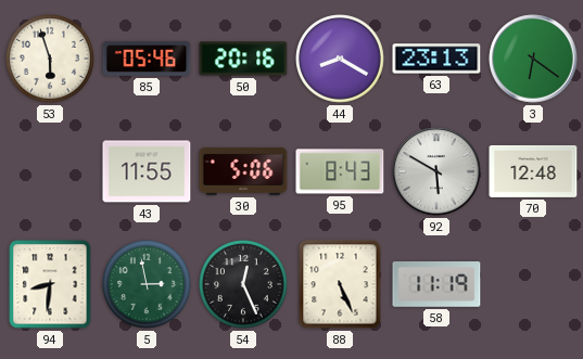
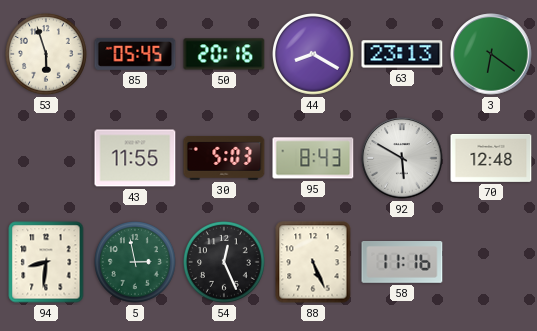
85: 05:46 -> 05:45 (135, 54)
30: 5:06 -> 5:03 (224, 158)
58: 11:19 -> 11:16 (402, 263)
